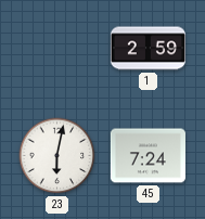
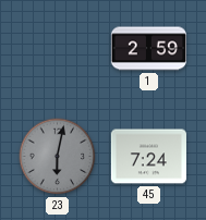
23 dial: white -> grey (58, 157)
